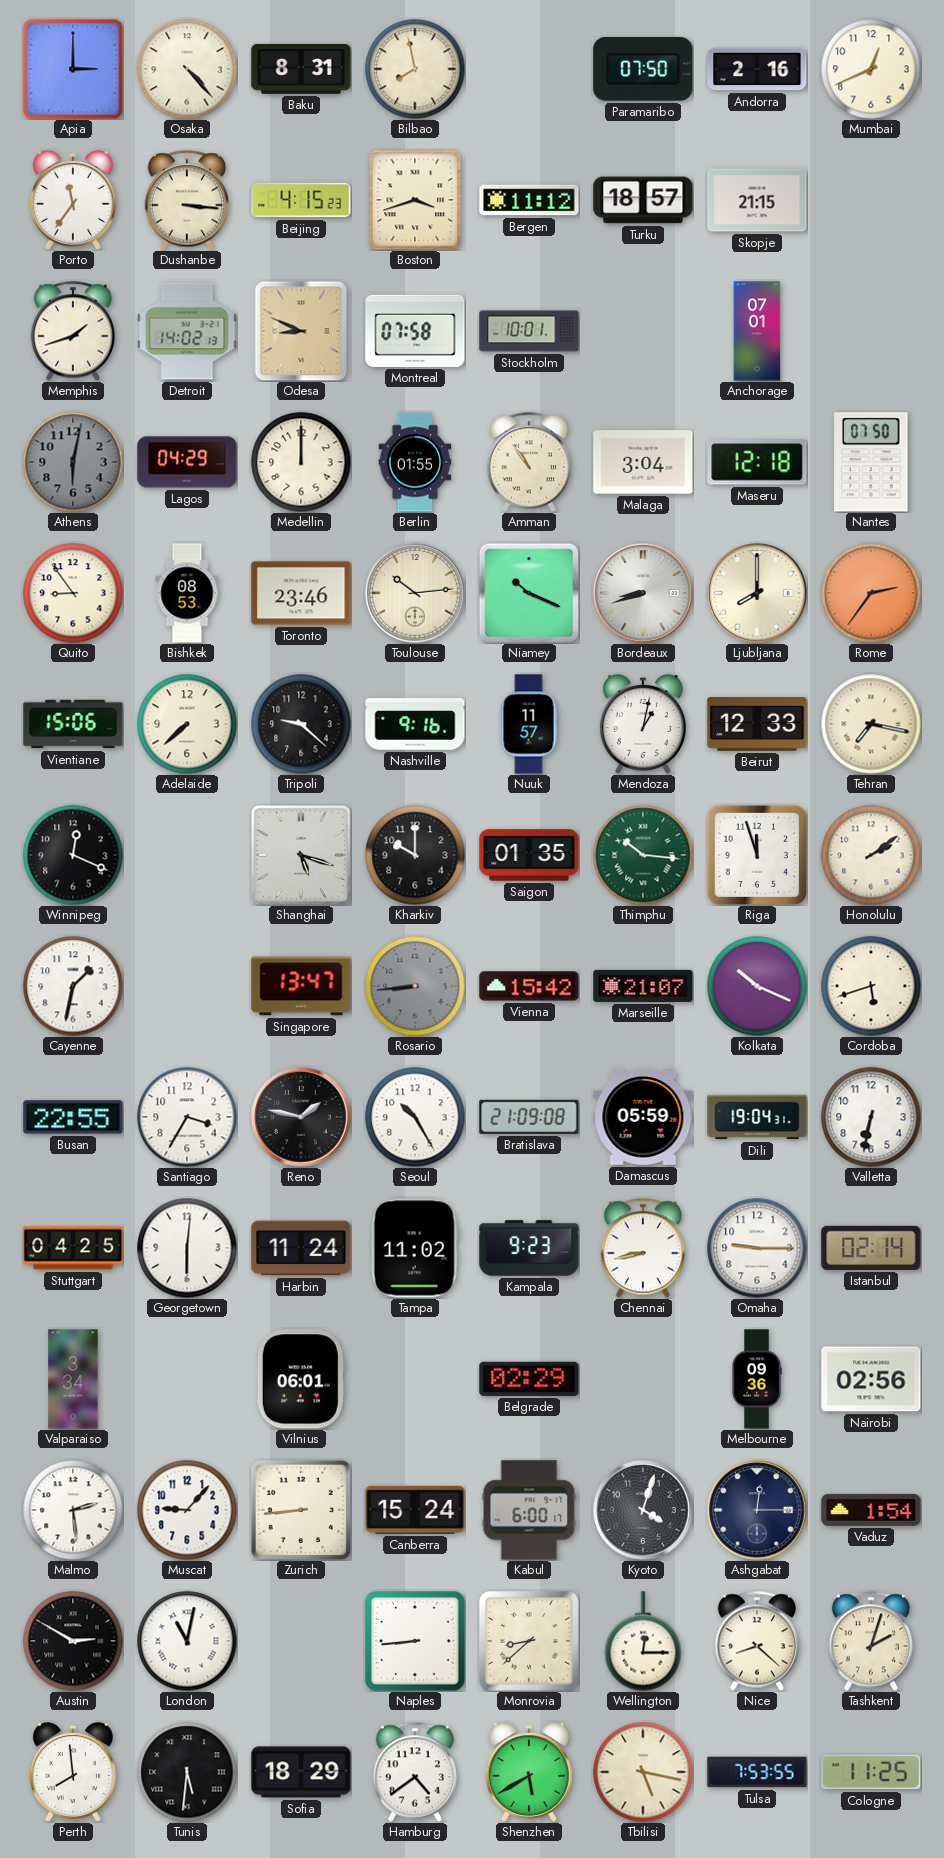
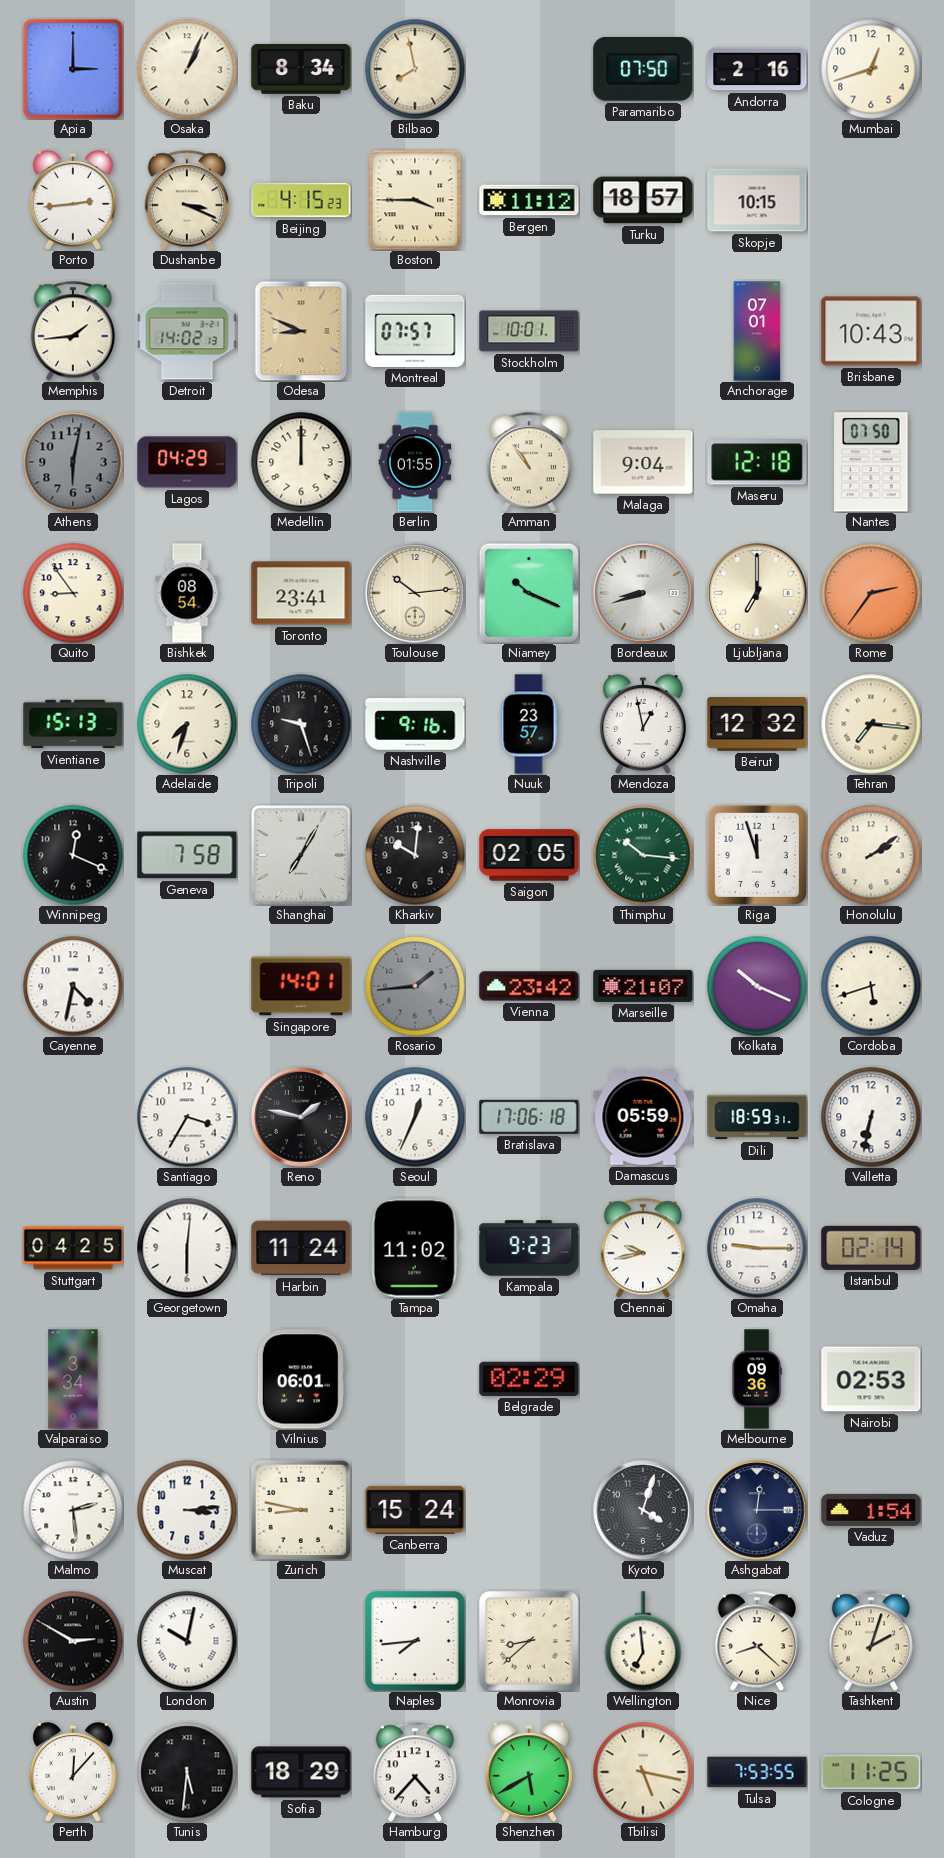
Osaka: 4:23 -> 1:04 (187, 69)
Baku: 8:31 -> 8:34 (301, 69)
Mumbai: 12:41 -> 12:42 (871, 69)
Porto: 11:36 -> 2:44 (73, 200)
Dushanbe: 3:16 -> 3:19 (186, 200)
Boston: 3:42 -> 3:45 (415, 200)
Skopje: 21:15 -> 10:15 (757, 200)
Memphis: 1:42 -> 1:44 (72, 331)
Montreal: 07:58 -> 07:57 (415, 331)
Brisbane: none -> 10:43 (871, 331)
Malaga: 3:04 -> 9:04 (643, 462)
Bishkek: 08:53 -> 08:54 (187, 593)
Toronto: 23:46 -> 23:41 (301, 593)
Ljubljana: 8:00 -> 7:00 (757, 593)
Vientiane: 15:06 -> 15:13 (73, 724)
Adelaide: 7:38 -> 7:33 (187, 724)
Tripoli: 9:22 -> 9:27 (301, 724)
Nuuk: 11:57 -> 23:57 (529, 724)
Mendoza: 1:02 -> 12:58 (643, 724)
Beirut: 12:33 -> 12:32 (757, 725)
Tehran: 7:17 -> 7:16 (871, 724)
Geneva: none -> 7:58 (187, 855)
Shanghai: 5:18 -> 7:05 (301, 855)
Kharkiv: 10:00 -> 10:01 (415, 855)
Saigon: 01:35 -> 02:05 (529, 855)
Cayenne: 1:32 -> 4:32 (73, 986)
Singapore: 13:47 -> 14:01 (301, 986)
Rosario: 8:44 -> 1:44 (415, 986)
Vienna: 15:42 -> 23:42 (529, 986)
Busan: 22:55 -> none (73, 1117)
Seoul: 10:25 -> 12:34 (415, 1117)
Bratislava: 21:09 -> 17:06 (529, 1117)
Dili: 19:04 -> 18:59 (757, 1117)
Chennai: 8:43 -> 9:43 (642, 1248)
Nairobi: 02:56 -> 02:53 (871, 1379)
Muscat: 9:07 -> 3:14 (187, 1510)
Zurich: 8:44 -> 8:47 (300, 1509)
Kabul: 6:00 -> none (529, 1510)
London: 11:02 -> 10:02 (187, 1641)
Naples: 8:44 -> 7:44 (416, 1642)
Wellington: 12:15 -> 6:59 (643, 1641)
Perth: 7:59 -> 12:07 (73, 1772)
Hamburg: 4:39 -> 4:37 (414, 1772)
